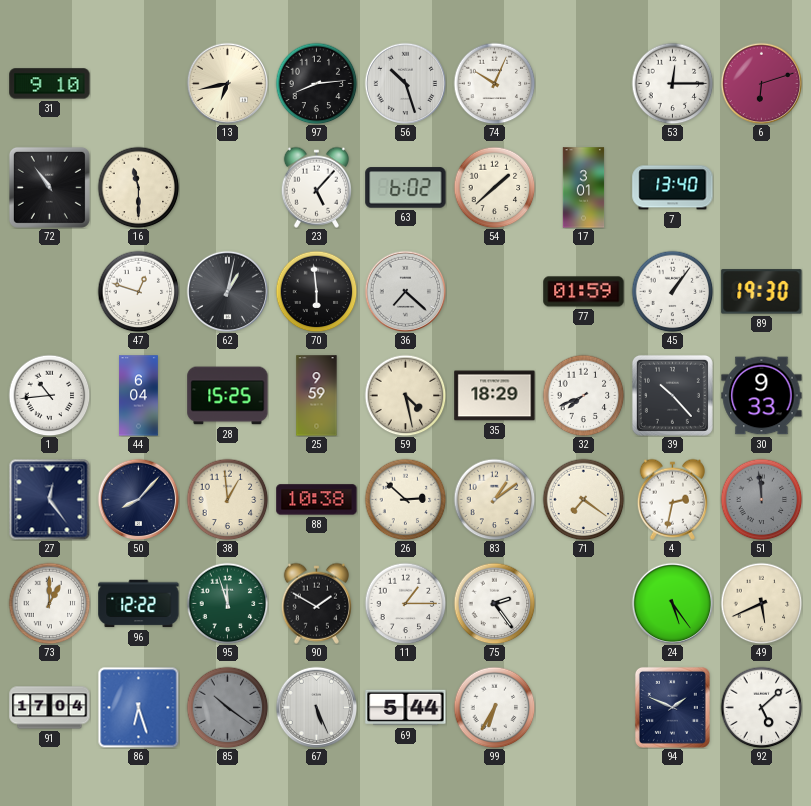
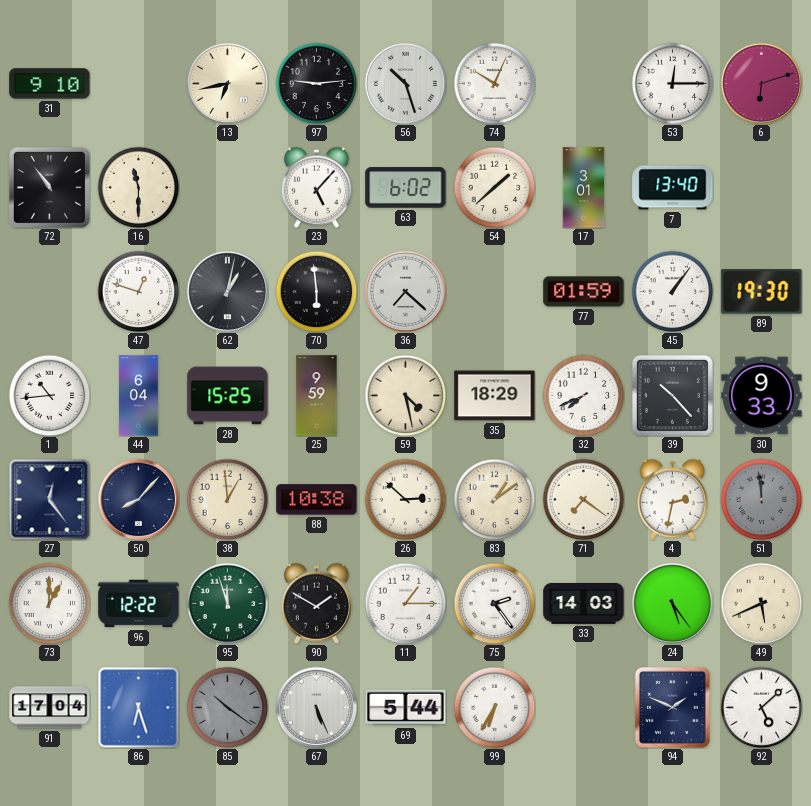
97: 8:14 -> 9:14 (316, 83)
33: none -> 14:03 (584, 603)
